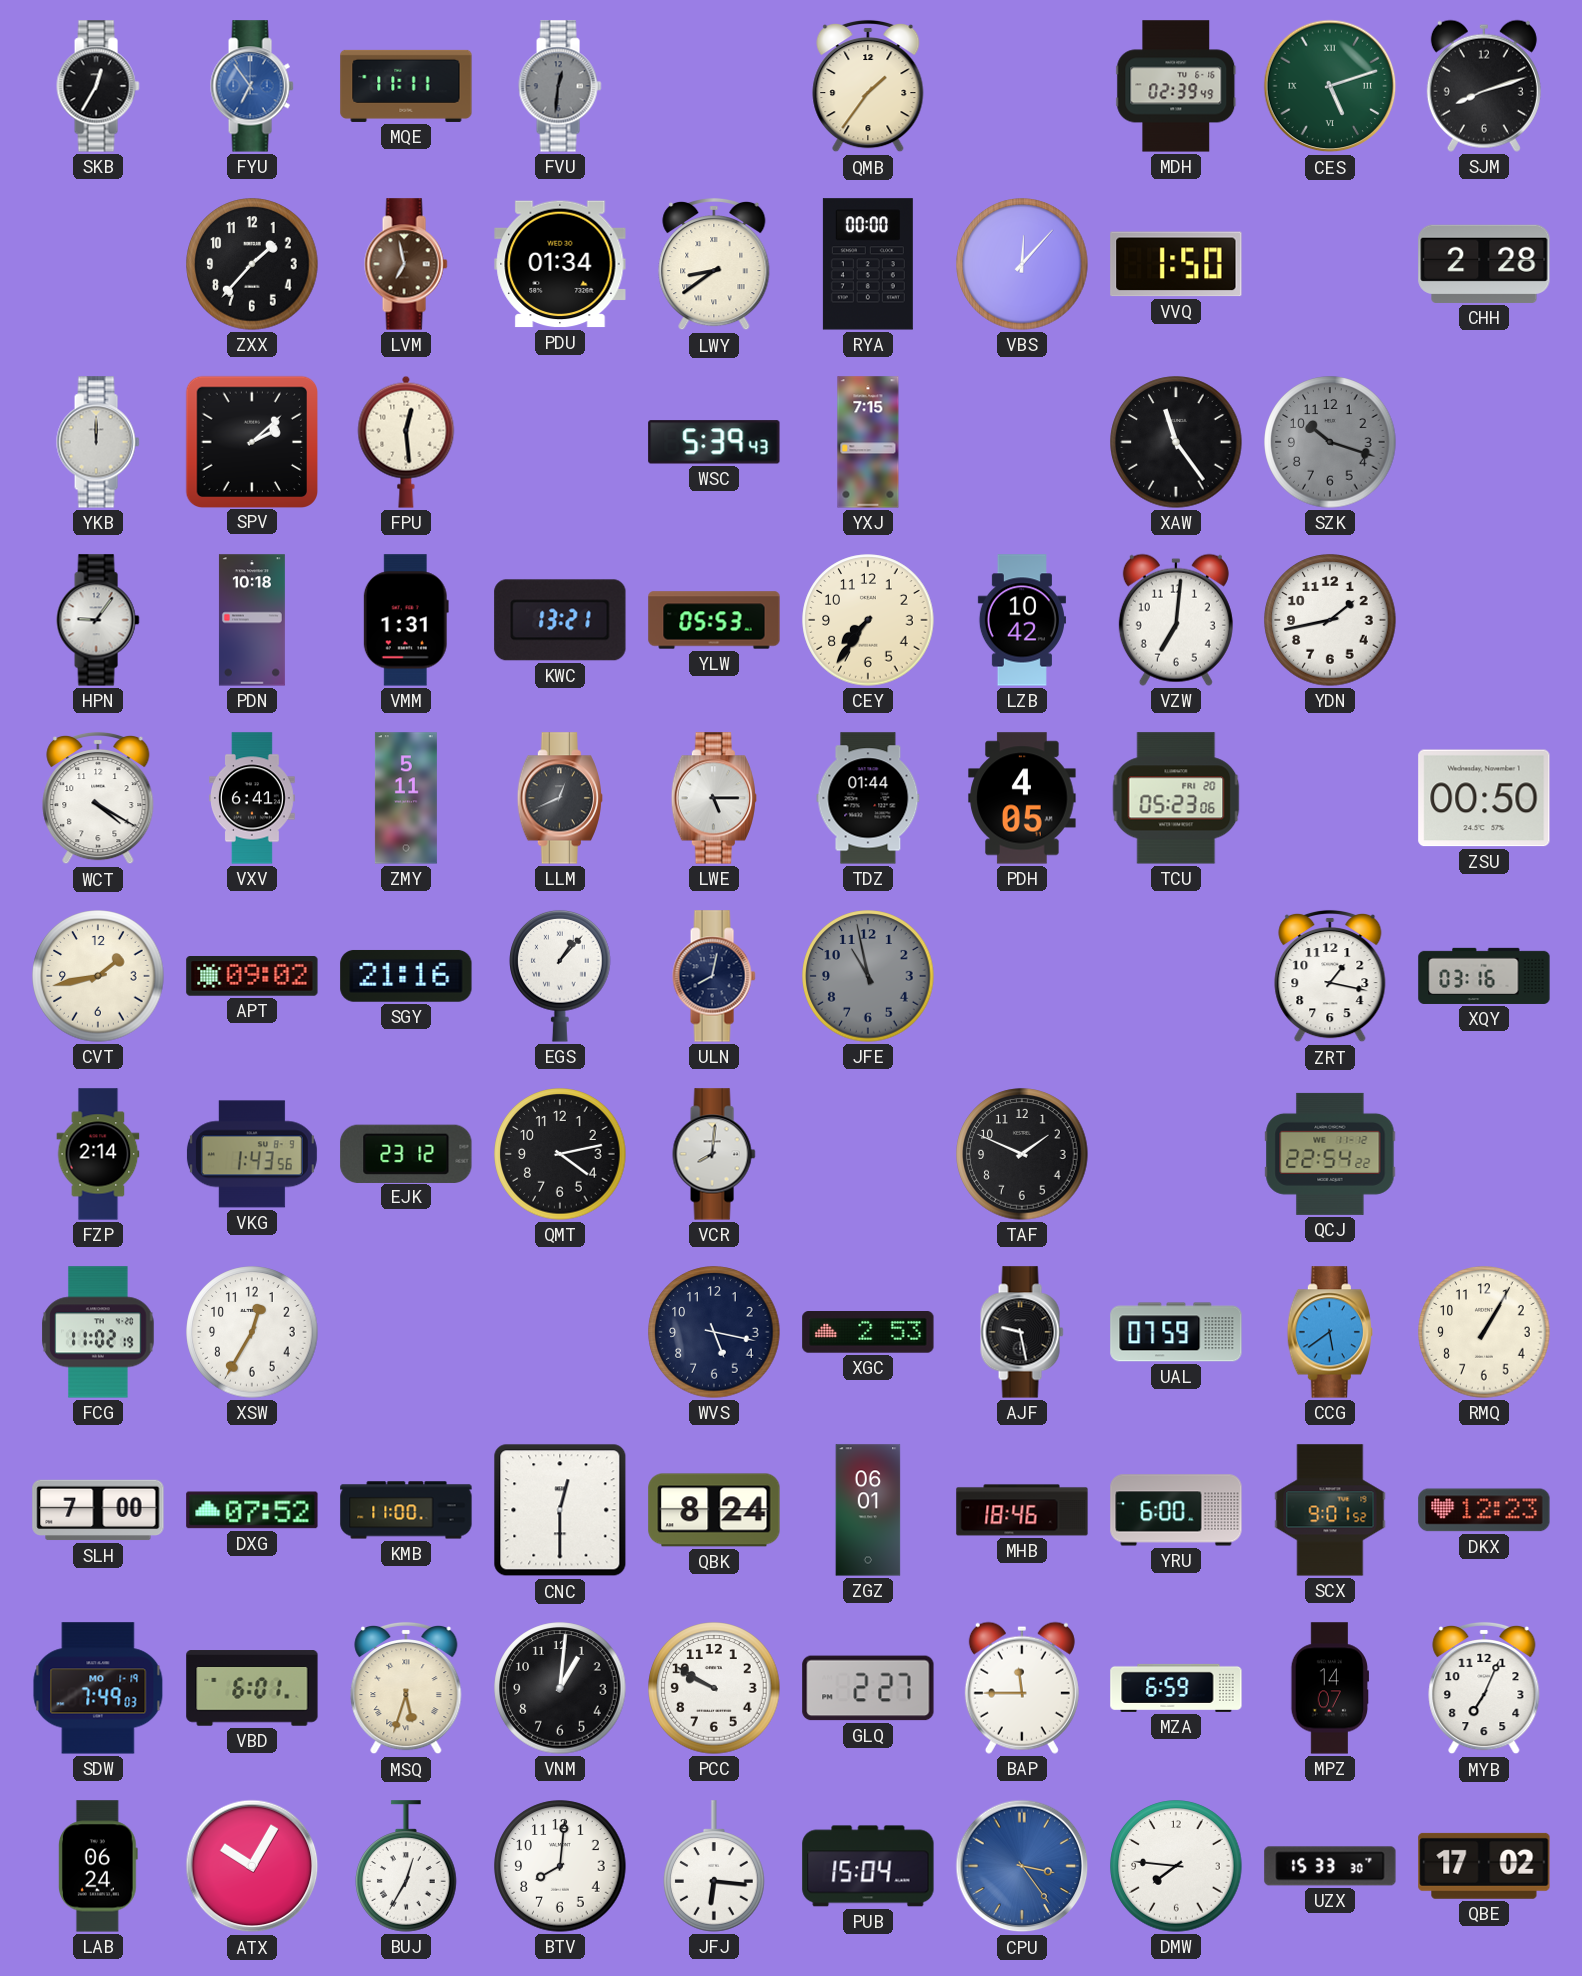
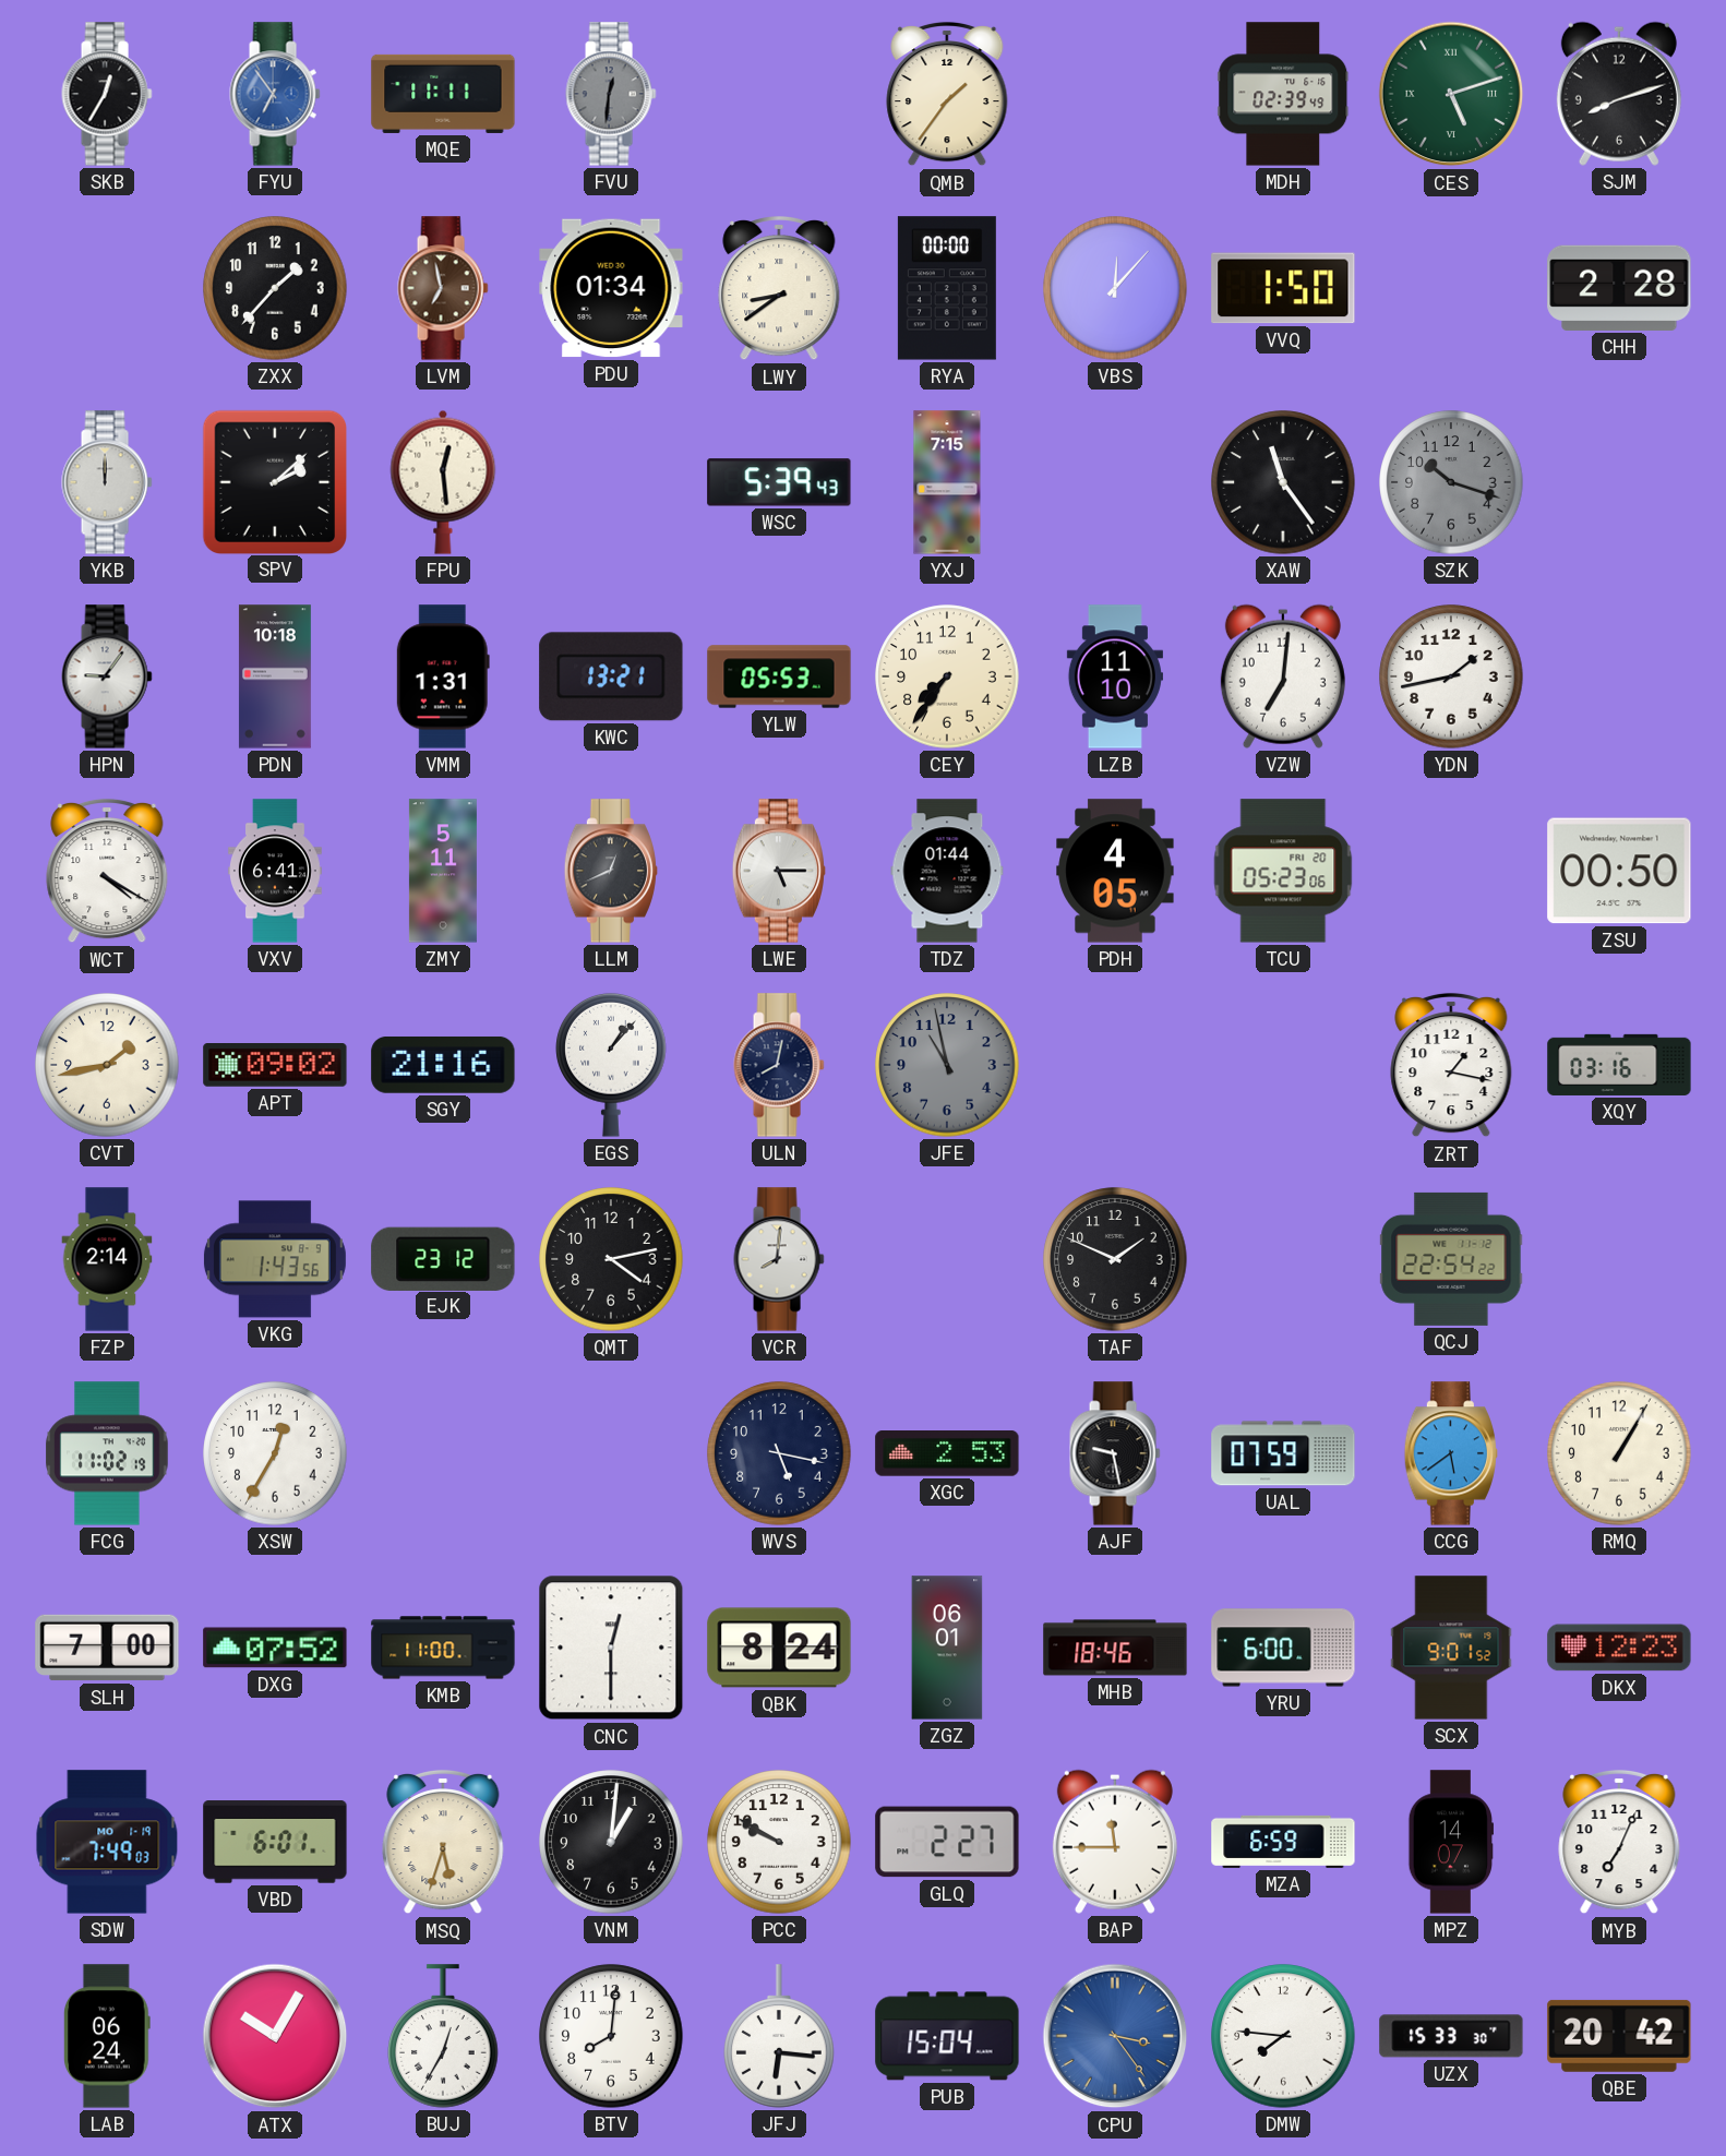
LZB: 10:42 -> 11:10 (1115, 676)
QBE: 17:02 -> 20:42 (1619, 2036)
